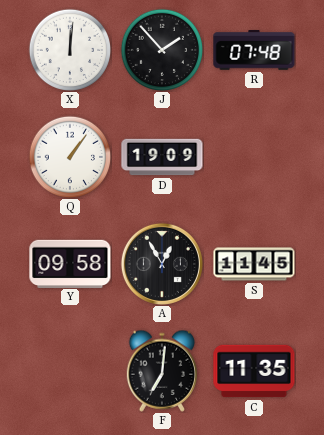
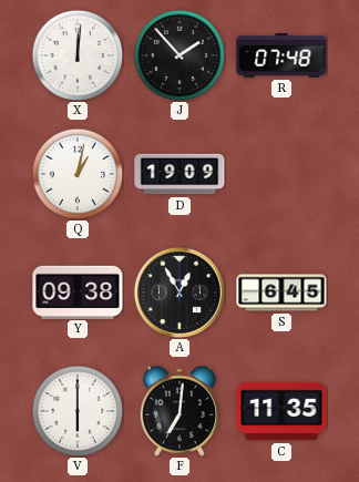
Q: 1:06 -> 1:02 (78, 174)
Y: 09:58 -> 09:38 (78, 291)
S: 11:45 -> 6:45 (281, 293)
V: none -> 6:00 (78, 411)
